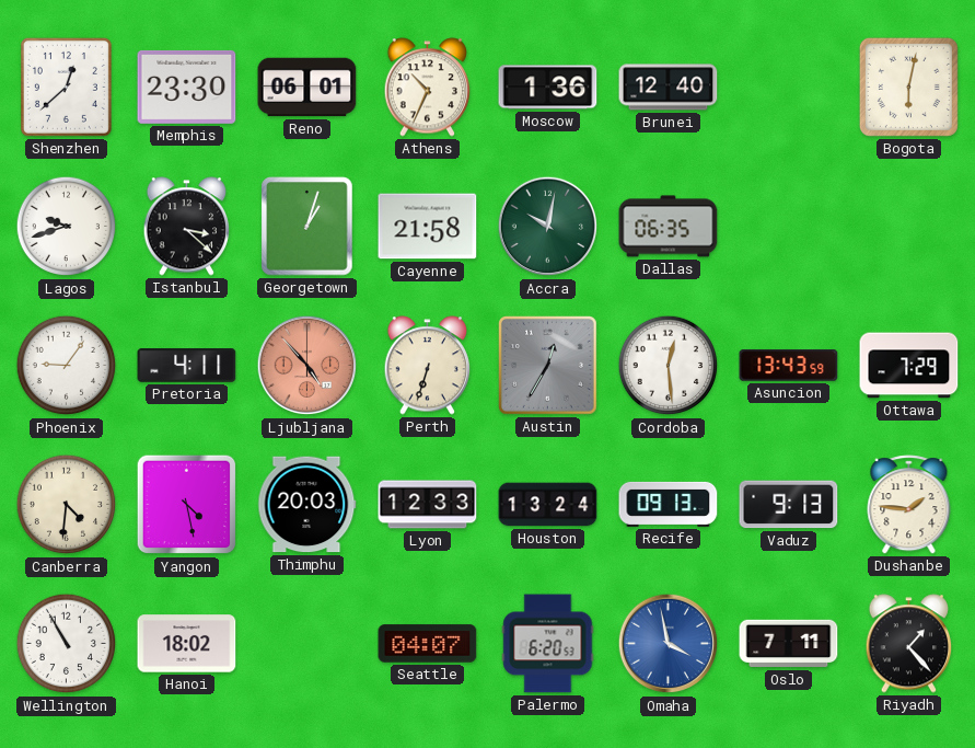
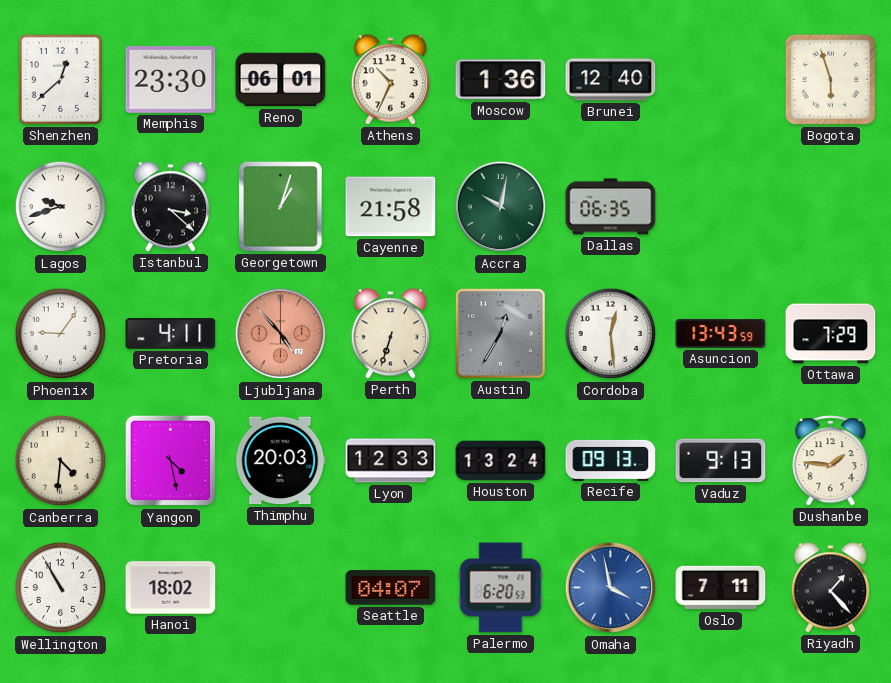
Bogota: 6:02 -> 5:57 (830, 79)
